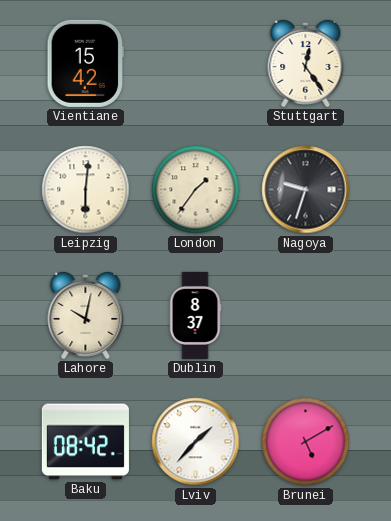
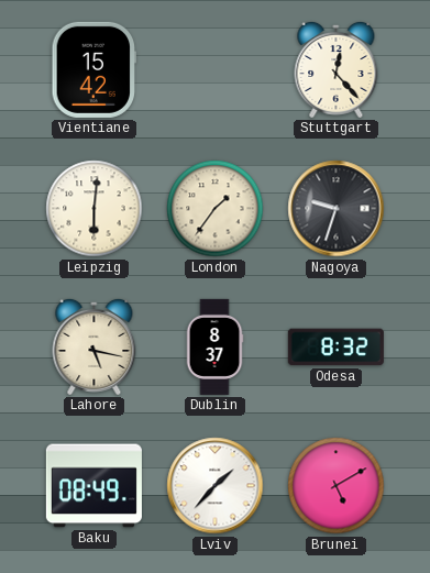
Stuttgart: 12:24 -> 12:23 (337, 69)
Lahore: 10:02 -> 5:17 (95, 346)
Odesa: none -> 8:32 (335, 348)
Baku: 08:42 -> 08:49 (93, 486)
